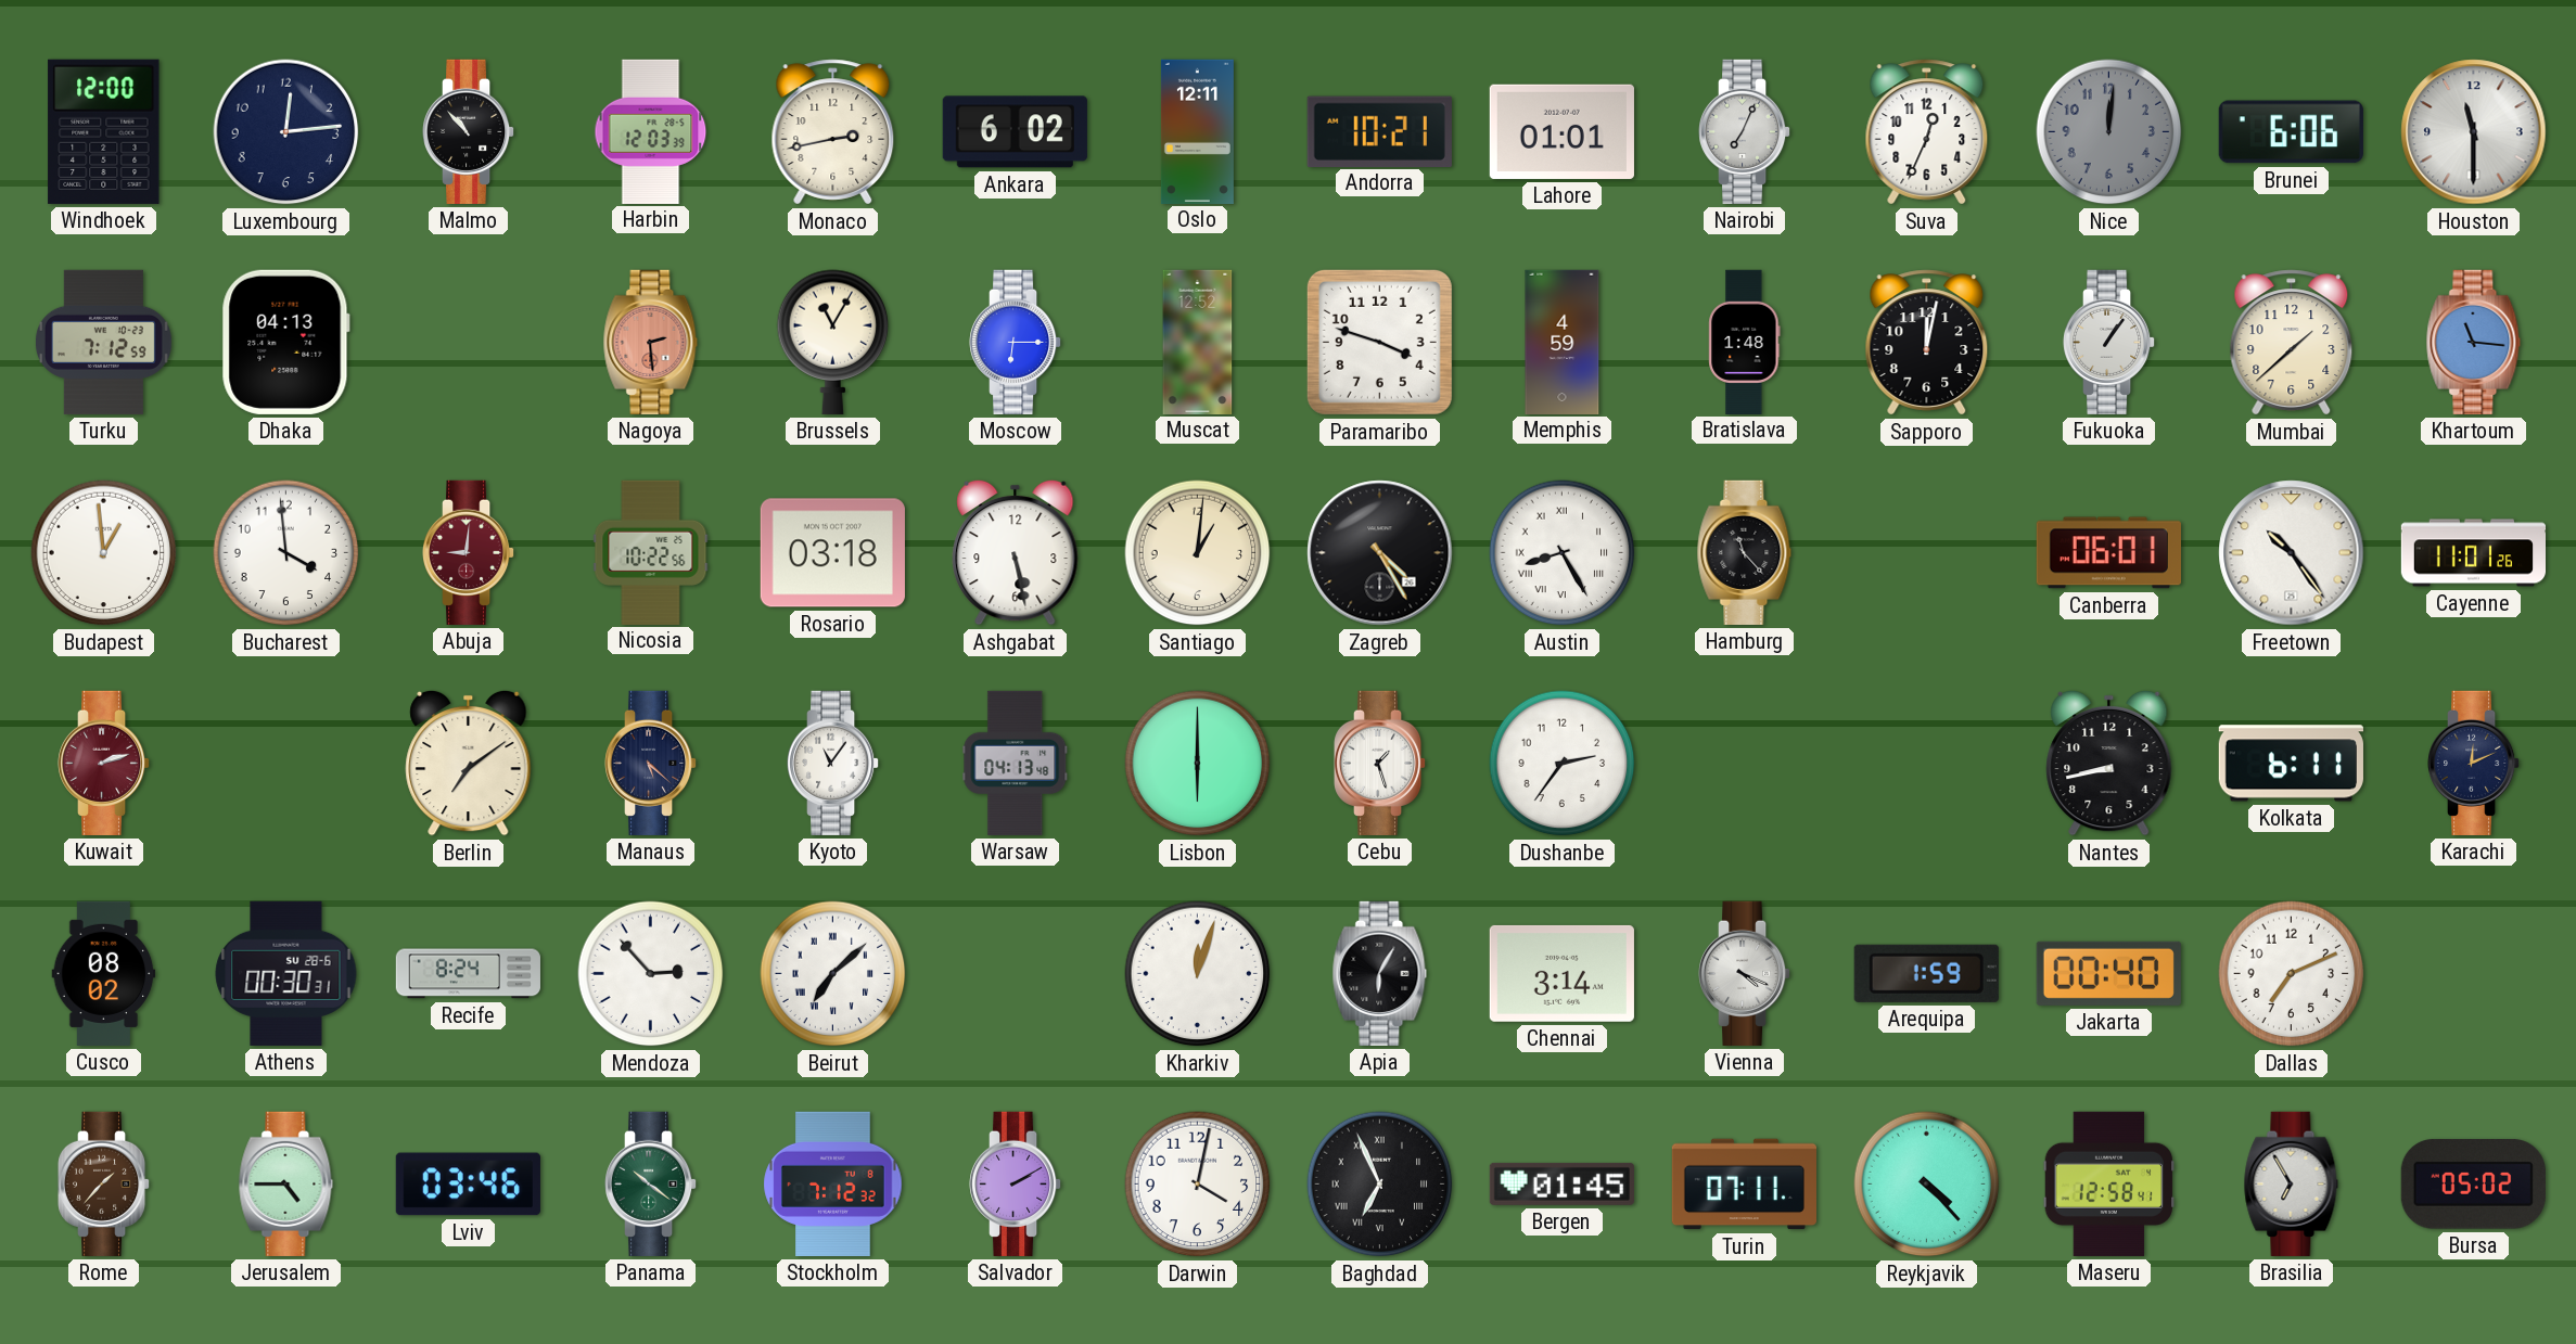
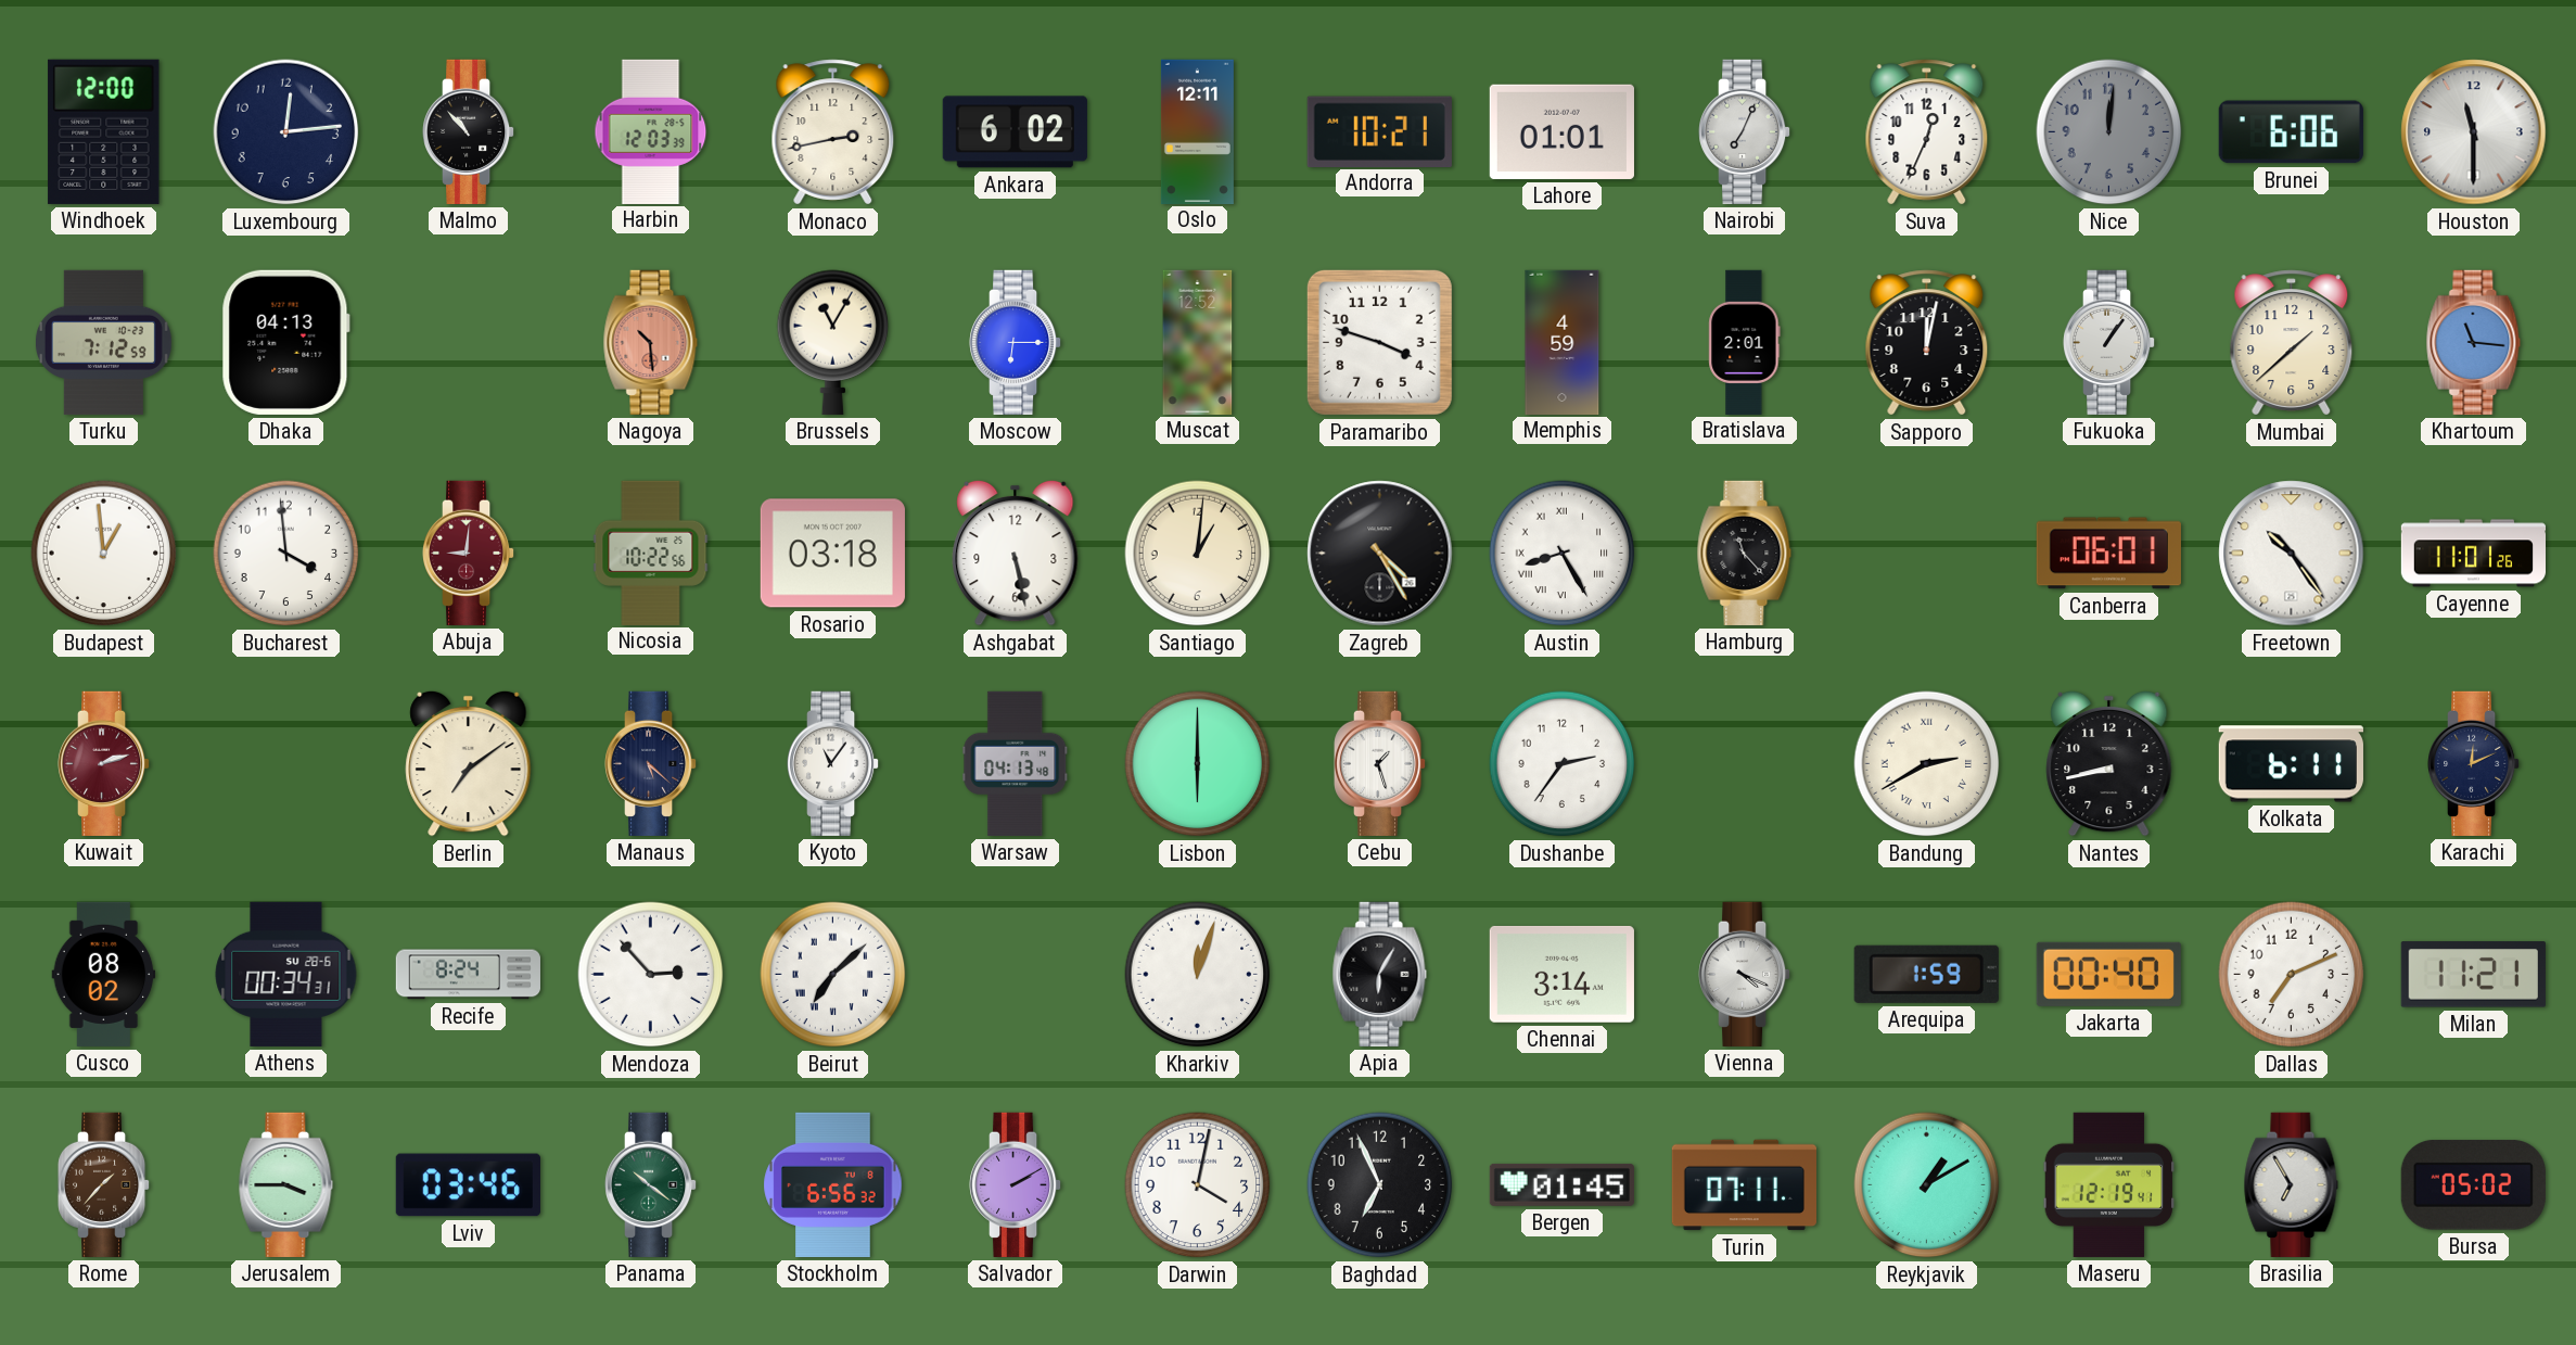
Nagoya: 2:29 -> 10:29 (651, 342)
Bratislava: 1:48 -> 2:01 (1745, 342)
Bandung: none -> 2:40 (1927, 764)
Athens: 00:30 -> 00:34 (286, 974)
Milan: none -> 11:21 (2473, 975)
Jerusalem: 4:45 -> 3:45 (286, 1184)
Stockholm: 7:12 -> 6:56 (833, 1184)
Baghdad numerals: Roman -> Arabic (1380, 1185)
Reykjavik: 4:23 -> 1:10 (1927, 1185)
Maseru: 12:58 -> 12:19 (2109, 1184)
